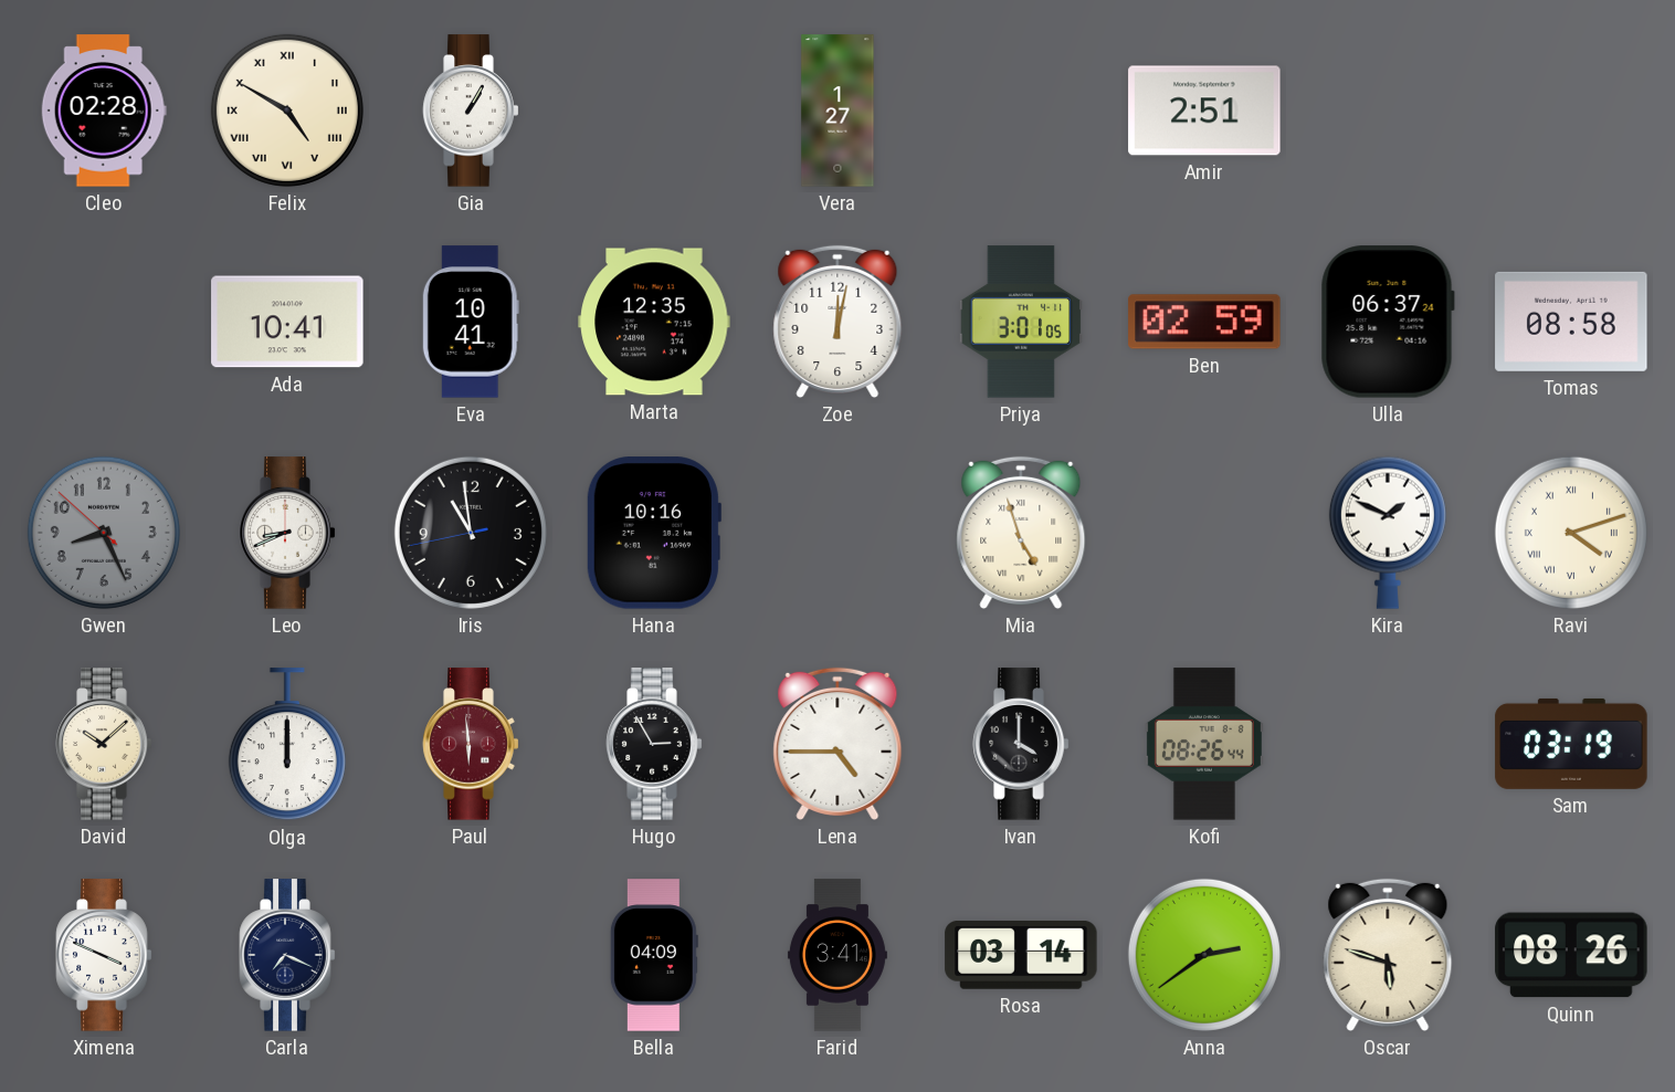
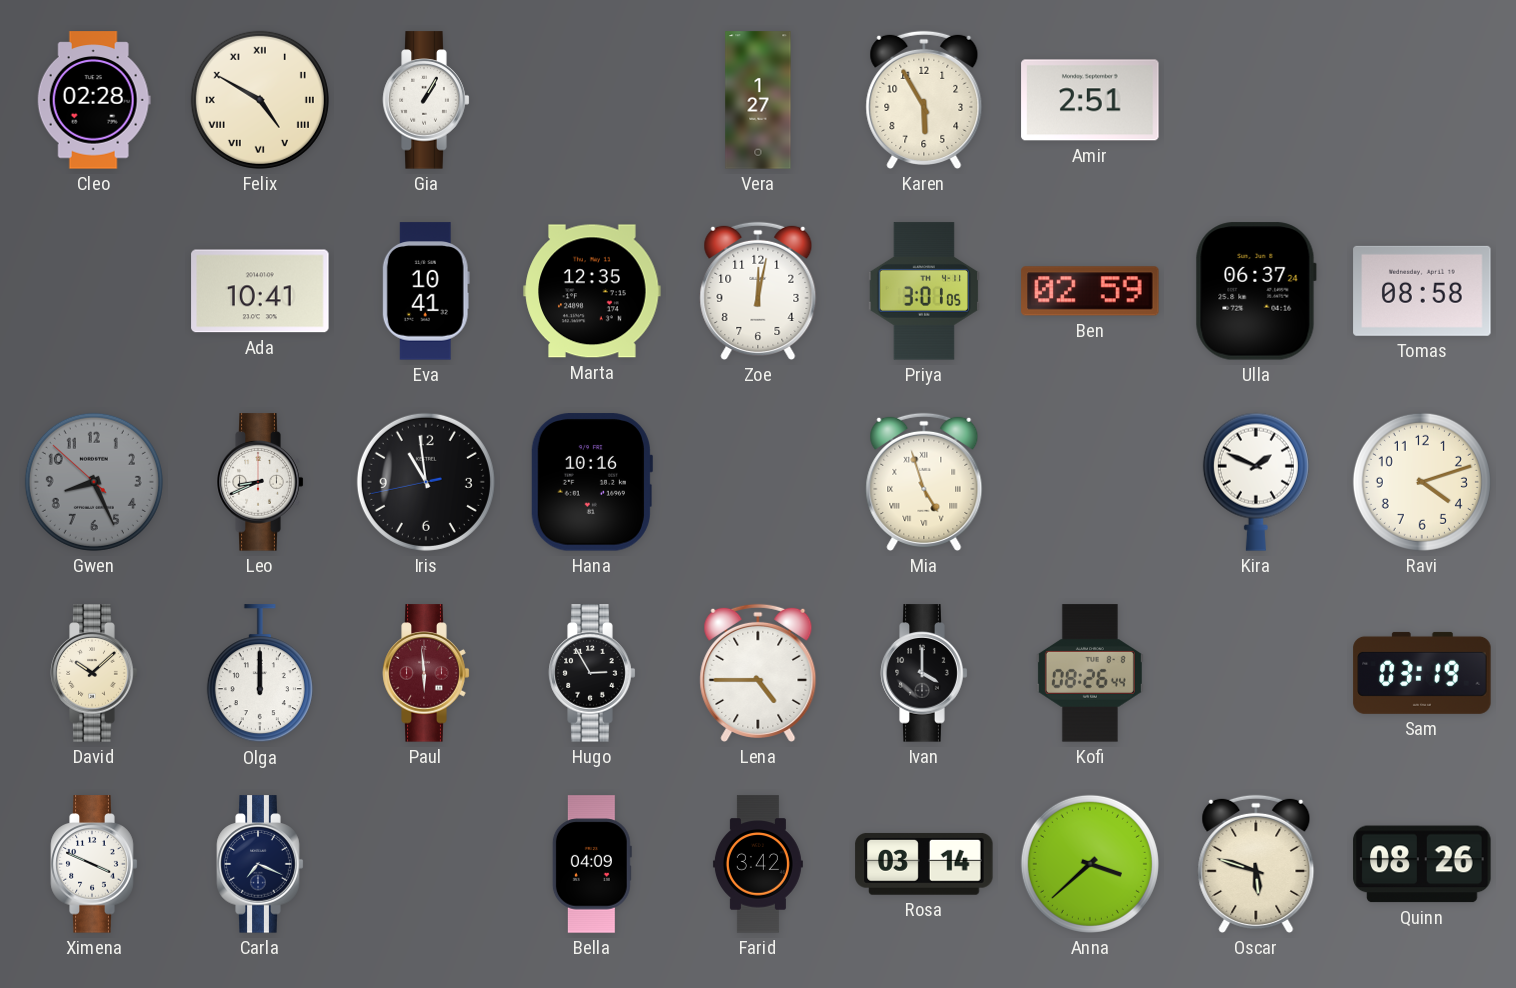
Karen: none -> 5:55 (924, 100)
Ravi numerals: Roman -> Arabic (1422, 482)
Farid: 3:41 -> 3:42 (758, 864)
Anna: 2:39 -> 3:38 (1090, 864)
